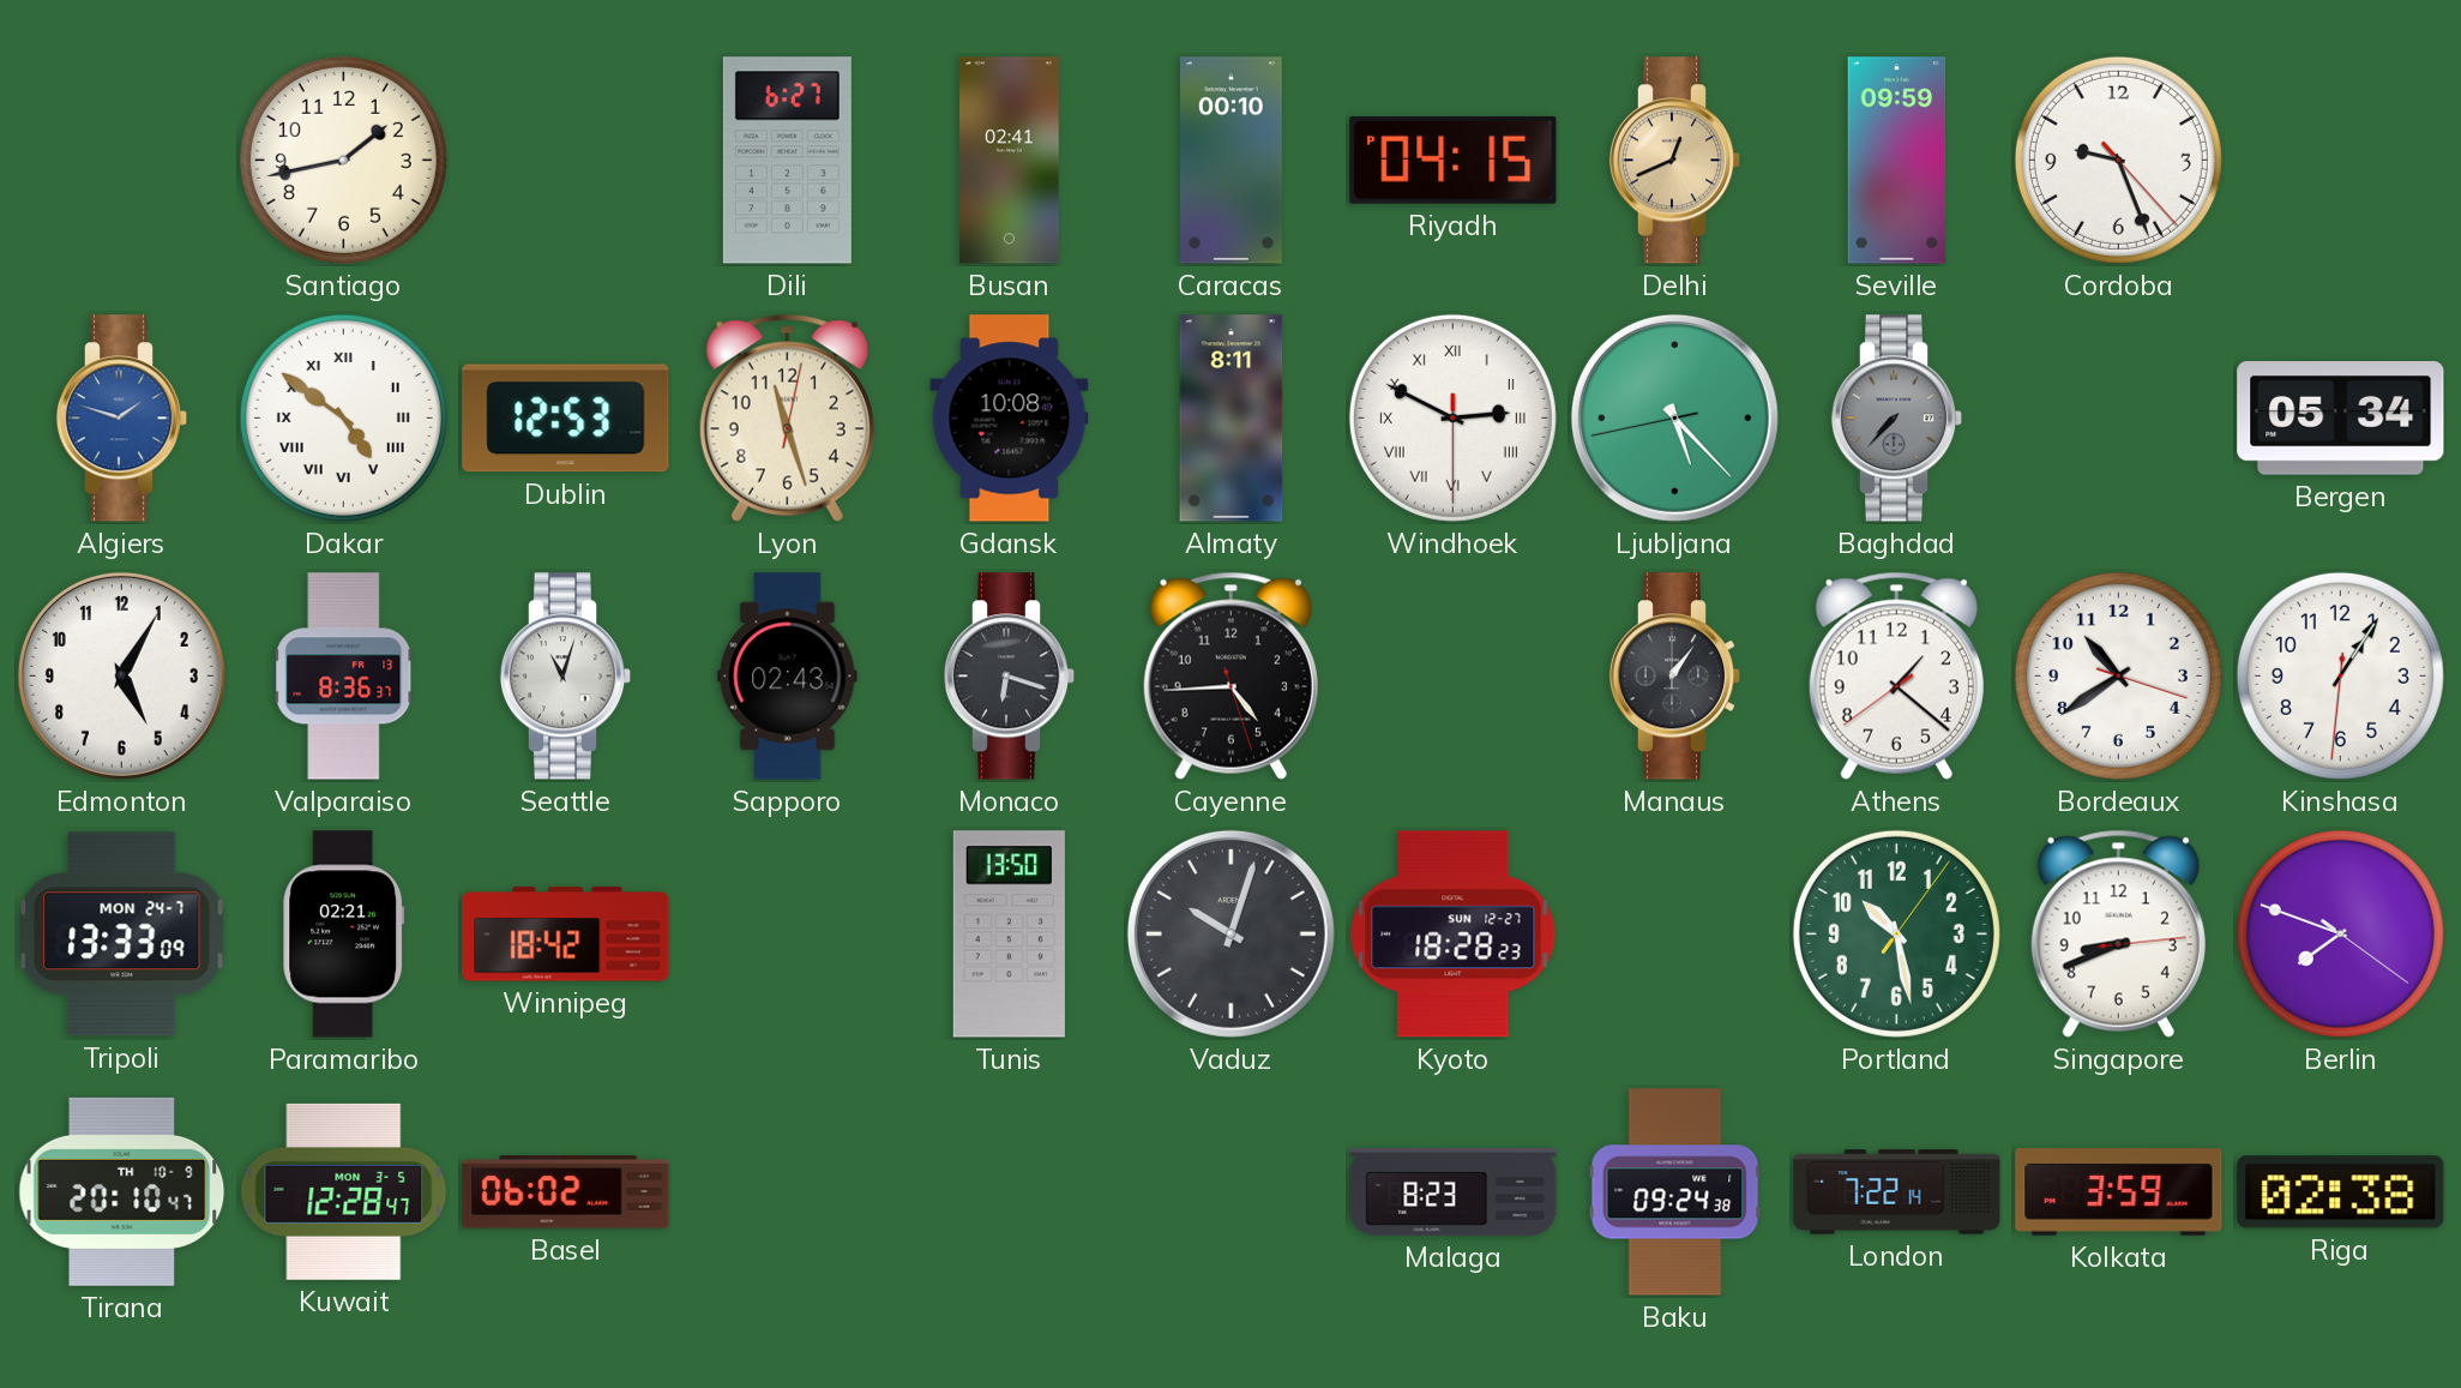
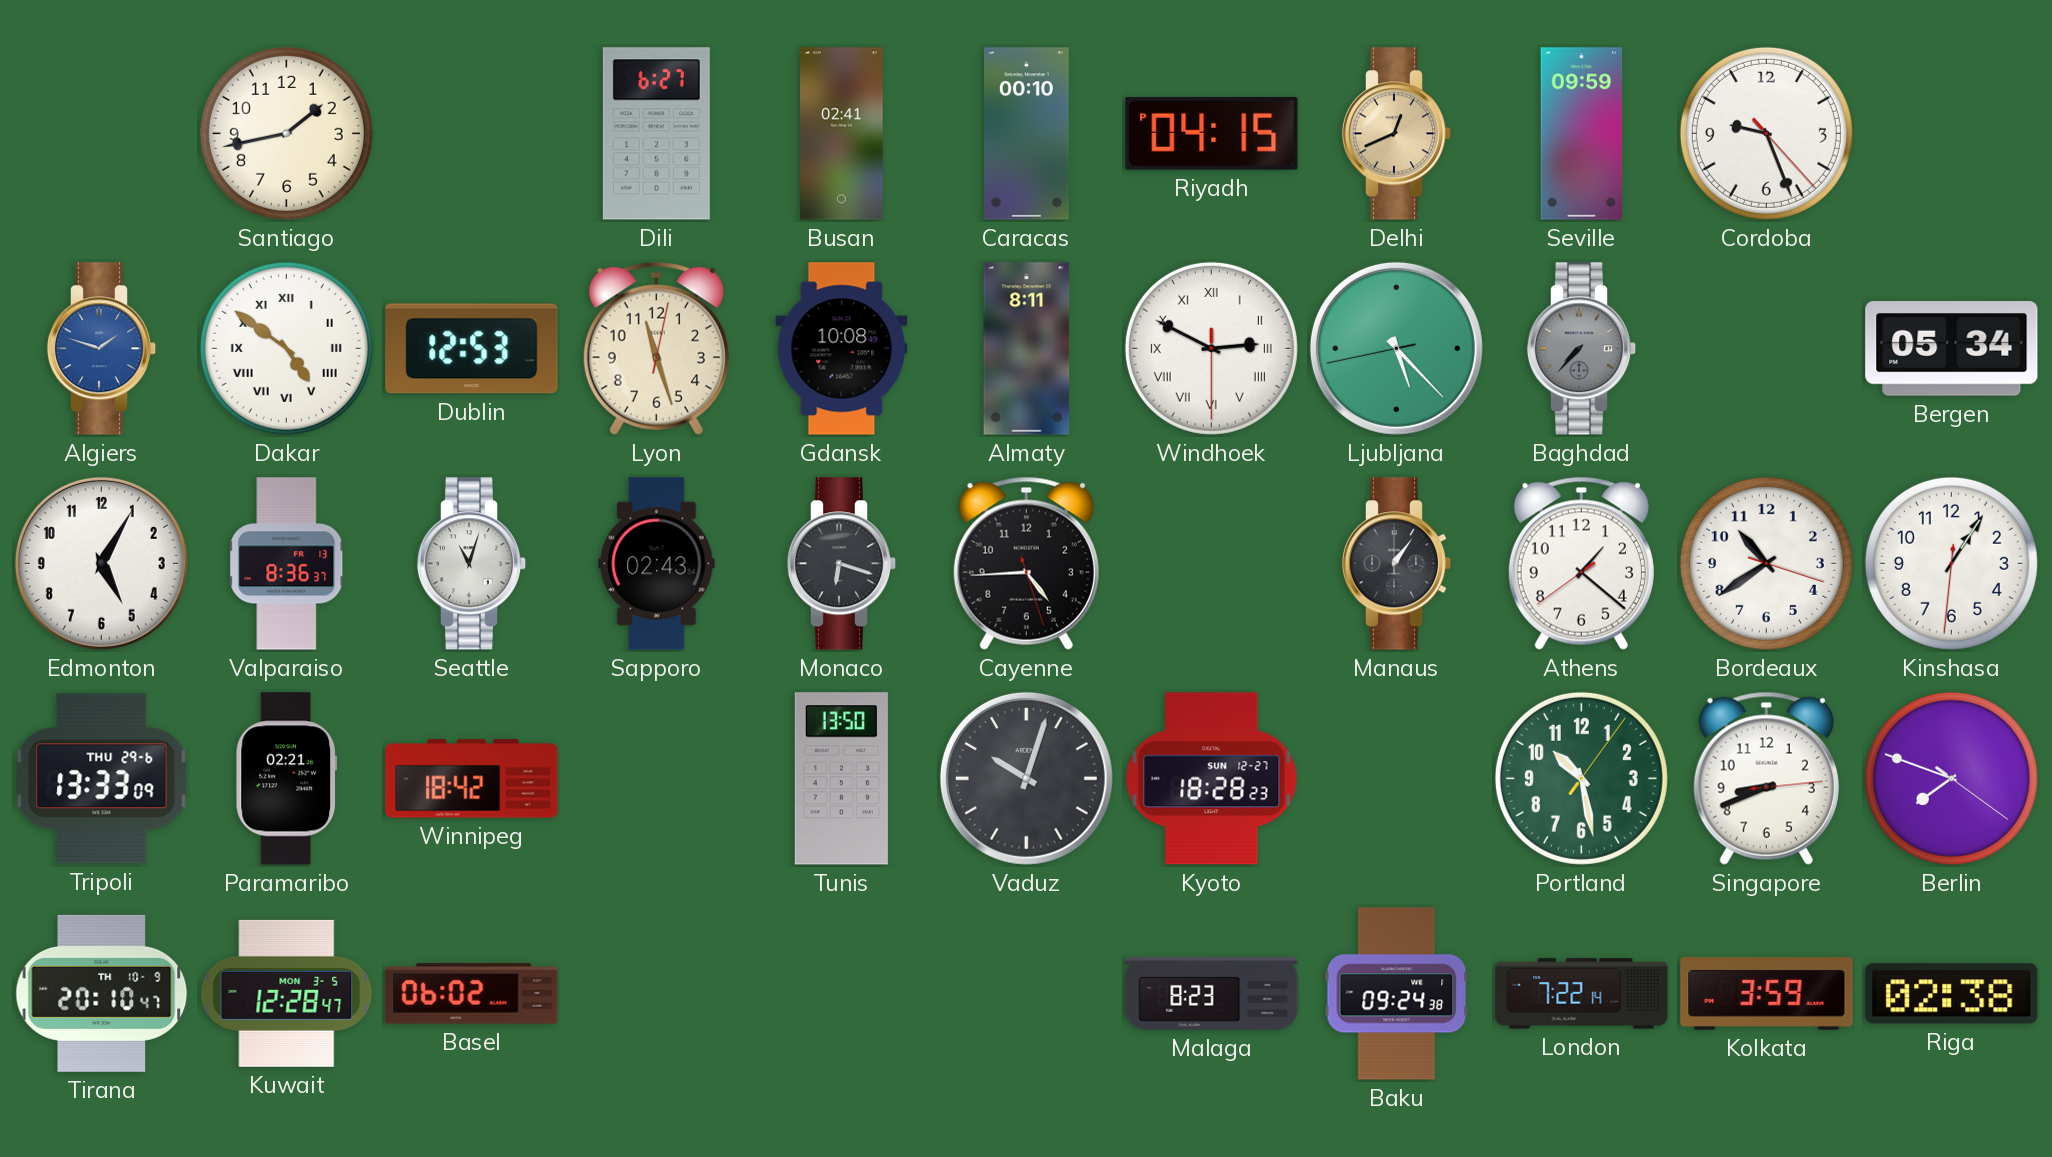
Tripoli date: MON 24-7 -> THU 29-6 (102, 779)
